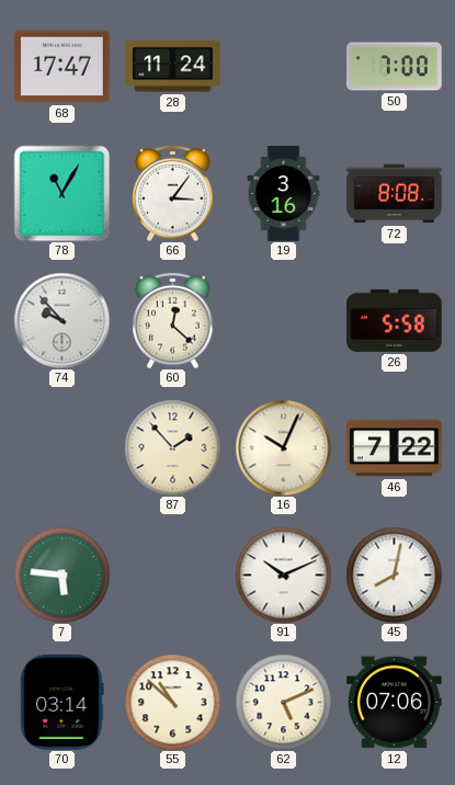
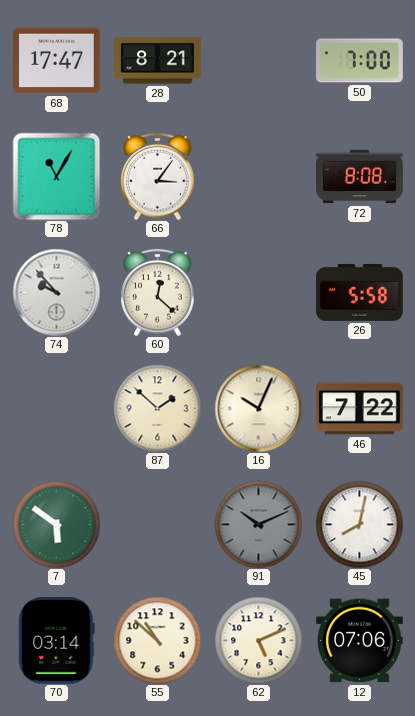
28: 11:24 -> 8:21 (158, 61)
19: 3:16 -> none (284, 194)
87: 1:53 -> 1:52 (157, 408)
7: 5:46 -> 5:51 (56, 524)
91 dial: white -> grey (258, 524)
